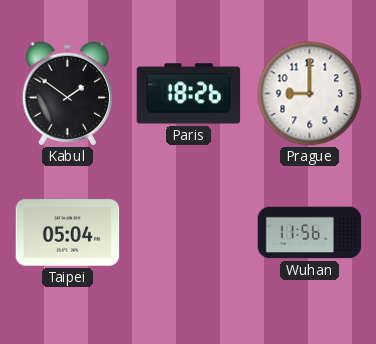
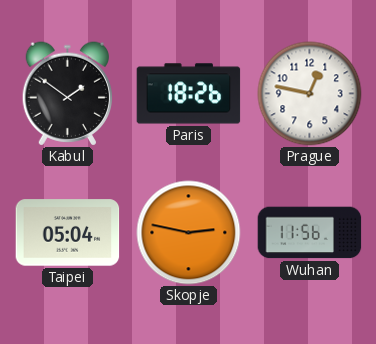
Prague: 9:00 -> 12:47 (310, 94)
Skopje: none -> 2:47 (189, 233)
